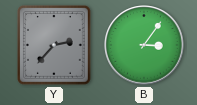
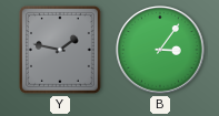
Y: 2:37 -> 1:47 (61, 51)
